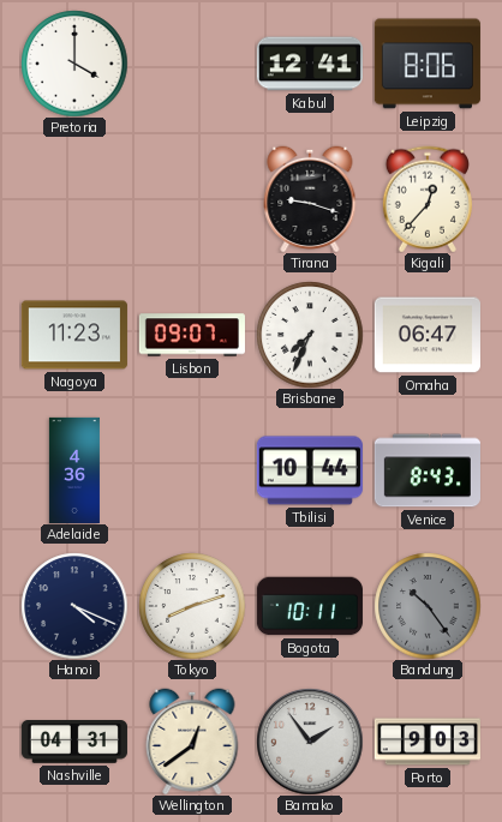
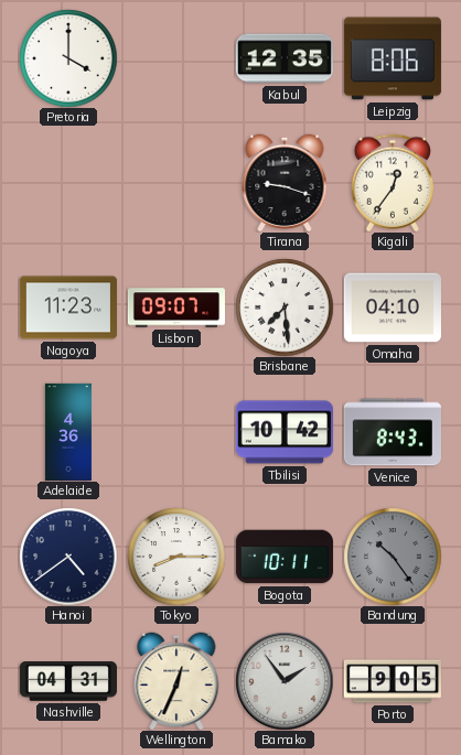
Kabul: 12:41 -> 12:35 (285, 58)
Kigali: 12:37 -> 12:36 (393, 183)
Brisbane: 7:34 -> 7:29 (285, 308)
Omaha: 06:47 -> 04:10 (393, 308)
Tbilisi: 10:44 -> 10:42 (285, 432)
Hanoi: 4:19 -> 4:39 (68, 557)
Tokyo: 8:12 -> 8:15 (176, 557)
Wellington: 12:39 -> 12:34 (176, 681)
Porto: 9:03 -> 9:05 (393, 681)
